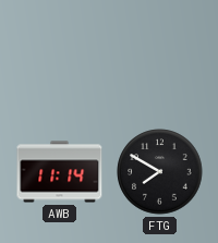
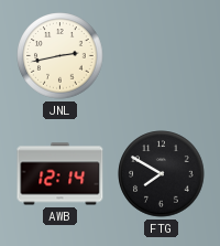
JNL: none -> 2:43 (61, 56)
AWB: 11:14 -> 12:14 (61, 174)
